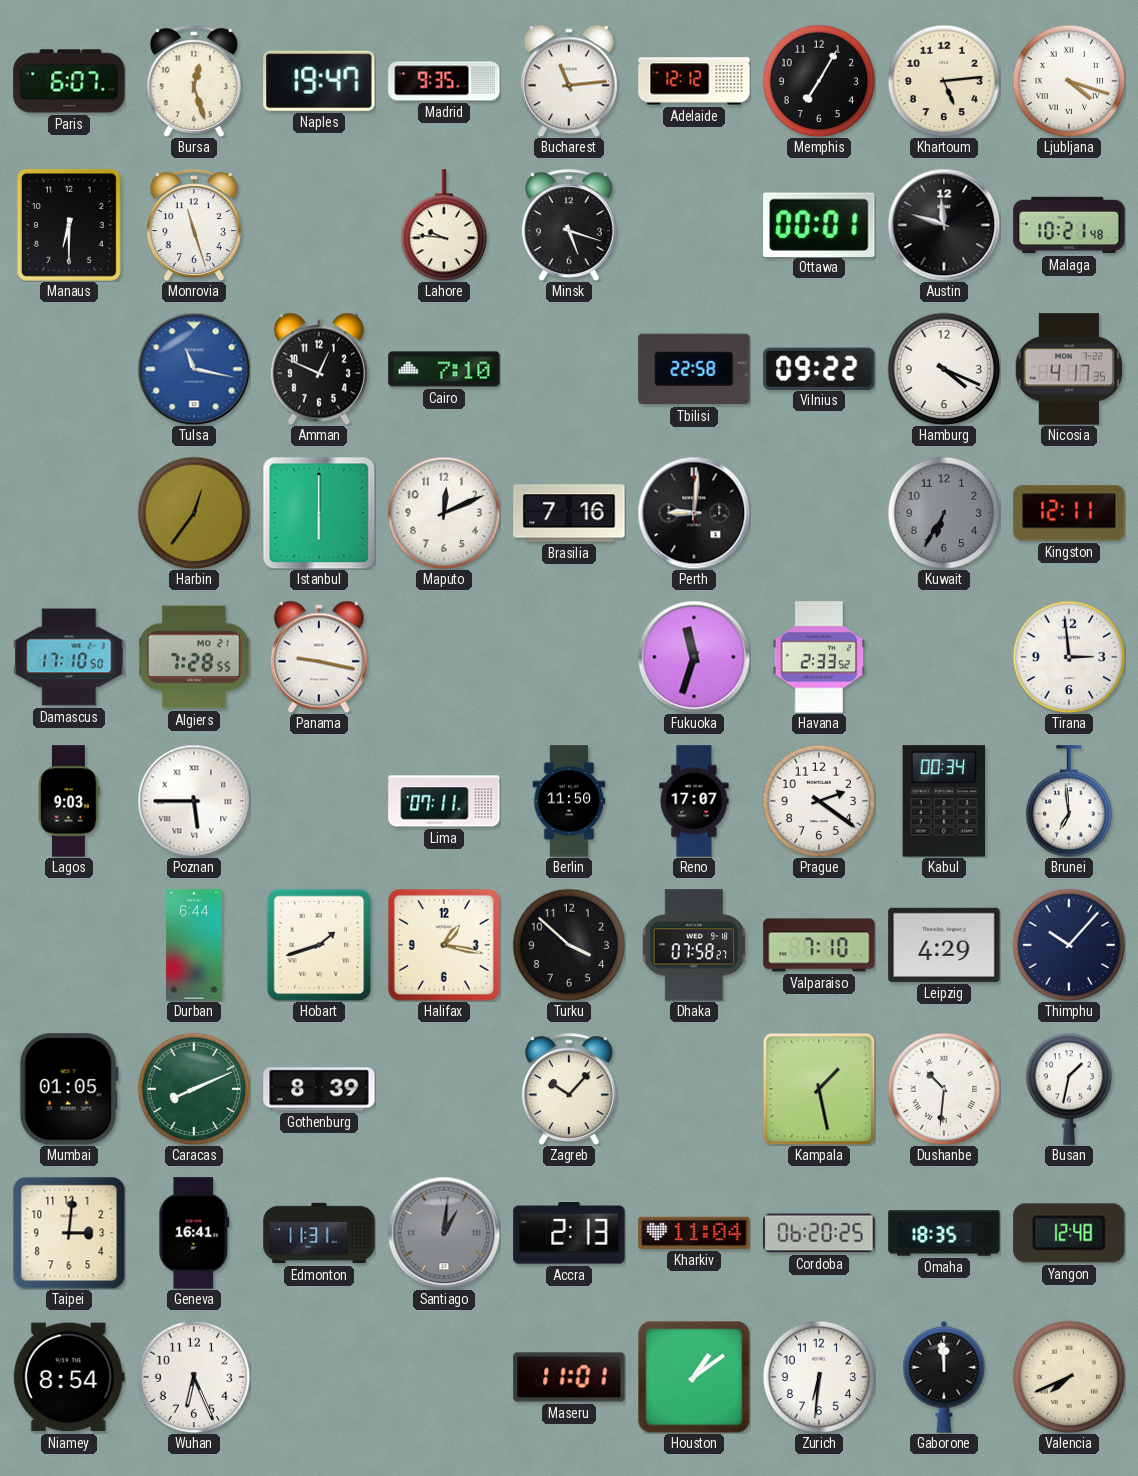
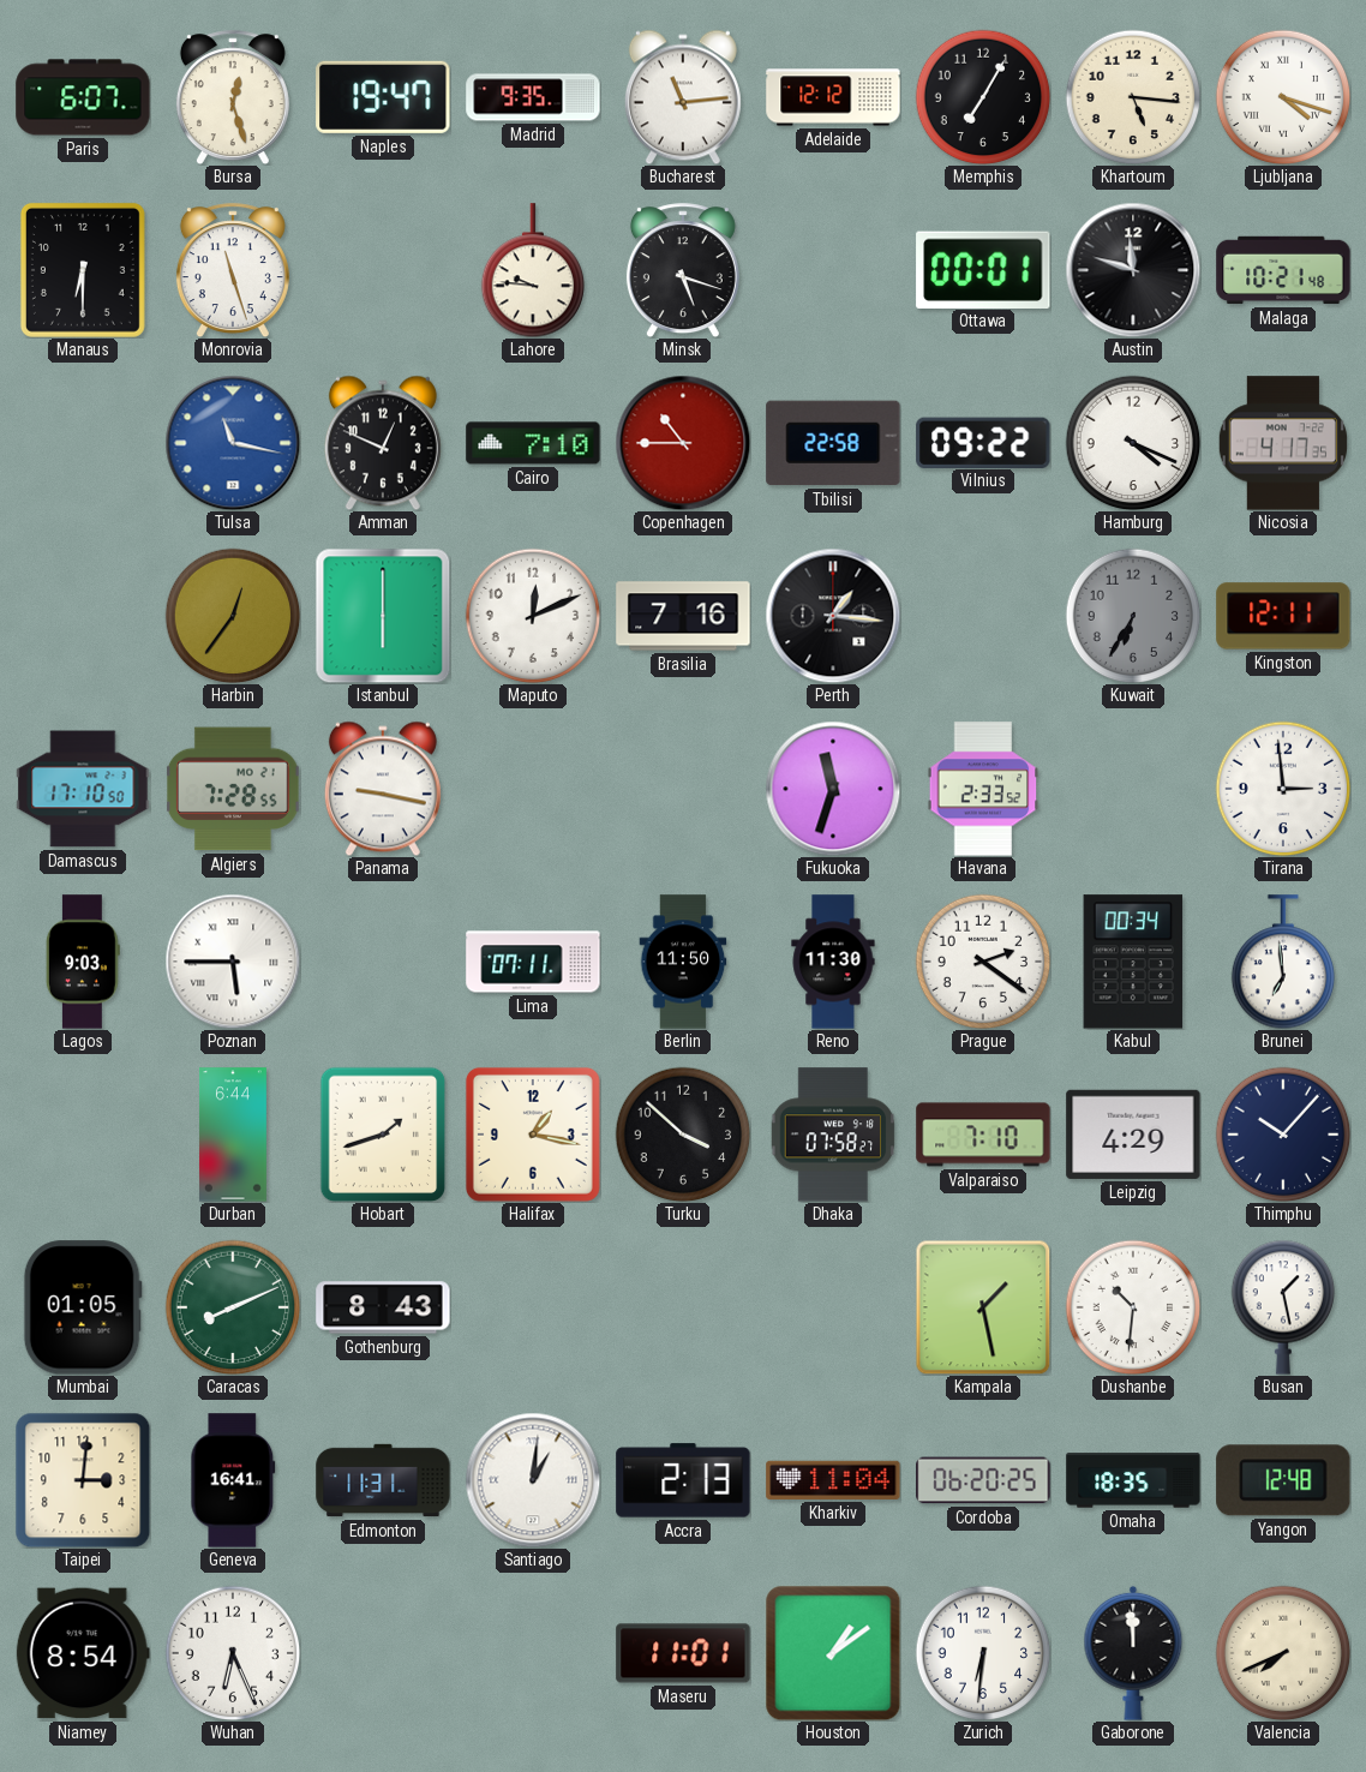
Khartoum: 5:14 -> 5:16 (1133, 97)
Copenhagen: none -> 10:45 (683, 443)
Perth: 9:01 -> 1:16 (833, 616)
Reno: 17:07 -> 11:30 (833, 962)
Gothenburg: 8:39 -> 8:43 (383, 1307)
Zagreb: 10:07 -> none (569, 1089)
Busan: 1:32 -> 1:28 (1283, 1307)
Santiago dial: grey -> white (533, 1480)
